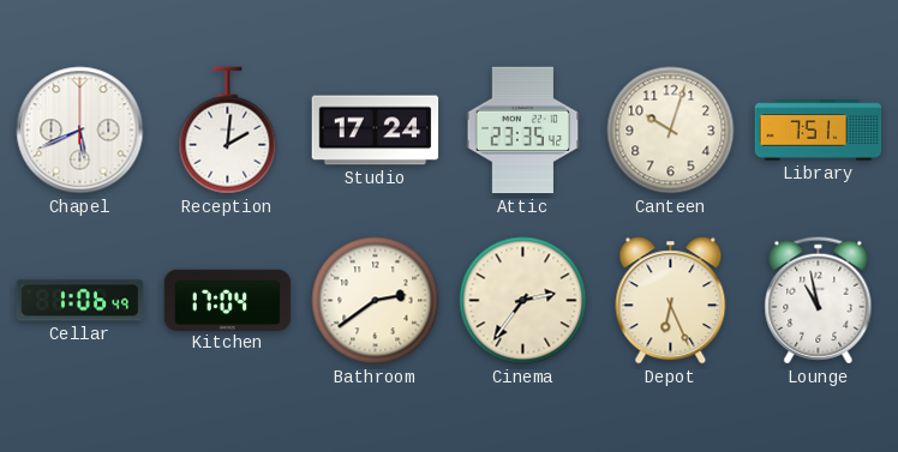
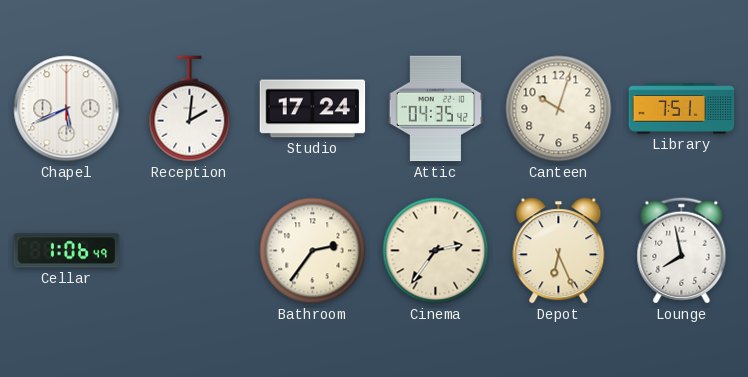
Attic: 23:35 -> 04:35 (436, 109)
Kitchen: 17:04 -> none (228, 300)
Bathroom: 2:39 -> 2:36 (313, 251)
Lounge: 10:58 -> 7:58 (682, 251)
